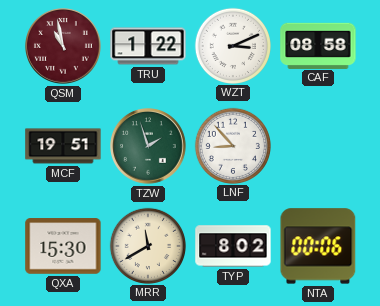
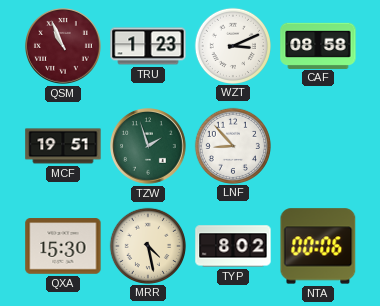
QSM: 10:58 -> 10:56 (64, 47)
TRU: 1:22 -> 1:23 (148, 46)
MRR: 11:40 -> 4:28 (147, 245)
